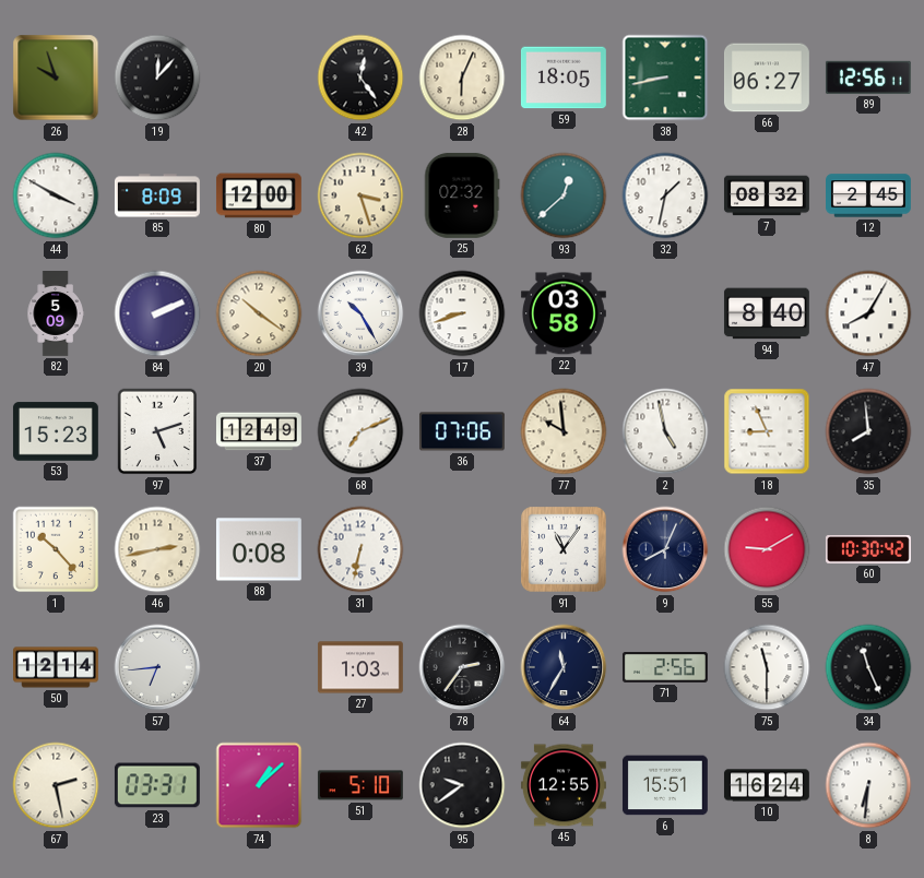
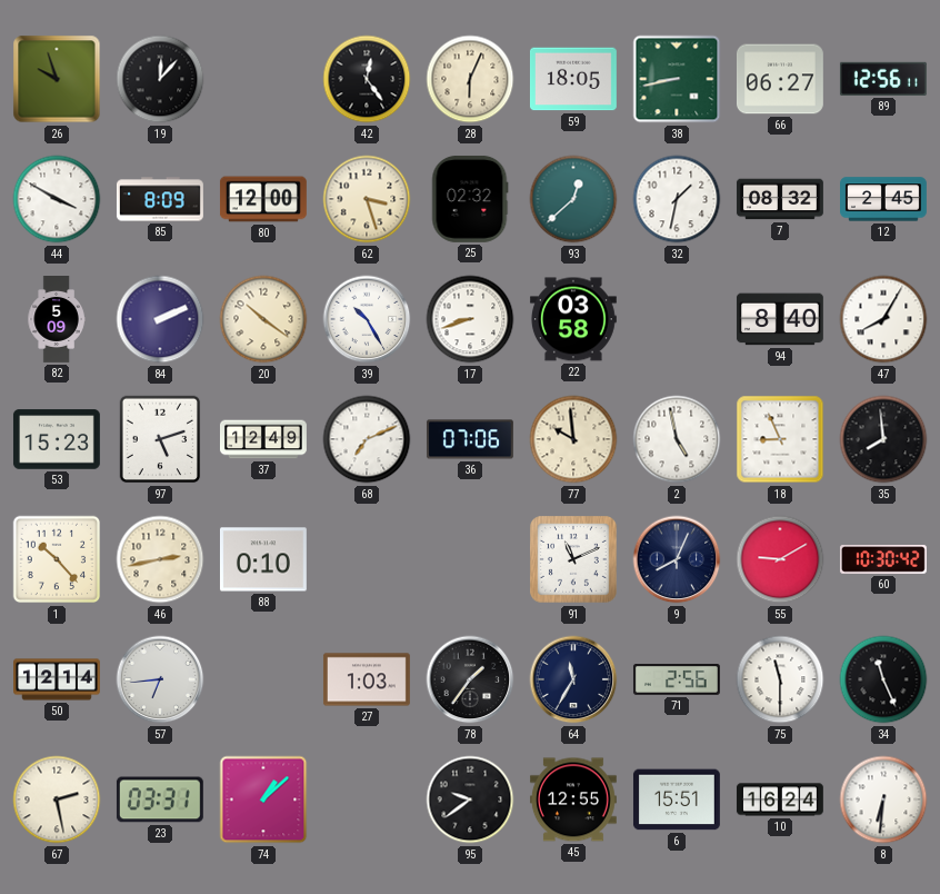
88: 0:08 -> 0:10 (263, 559)
31: 6:32 -> none (360, 549)
91: 11:06 -> 11:11 (574, 560)
78: 2:36 -> 1:36 (470, 679)
51: 5:10 -> none (360, 785)
